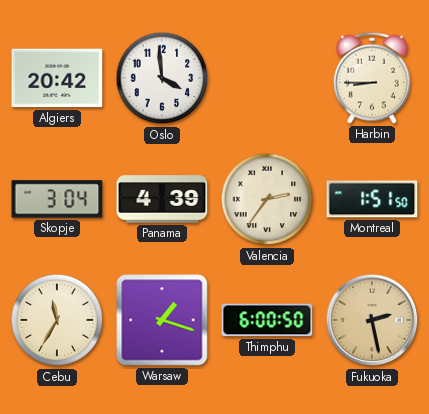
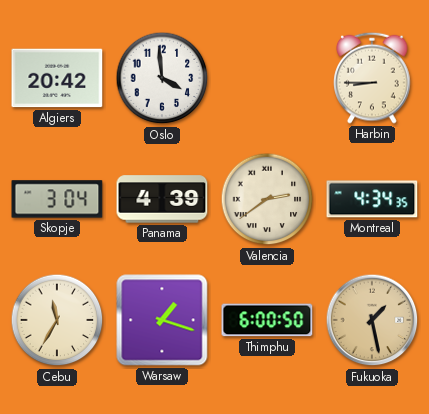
Valencia: 2:36 -> 2:39 (267, 199)
Montreal: 1:51 -> 4:34 (372, 199)
Fukuoka: 2:28 -> 1:28 (372, 320)
